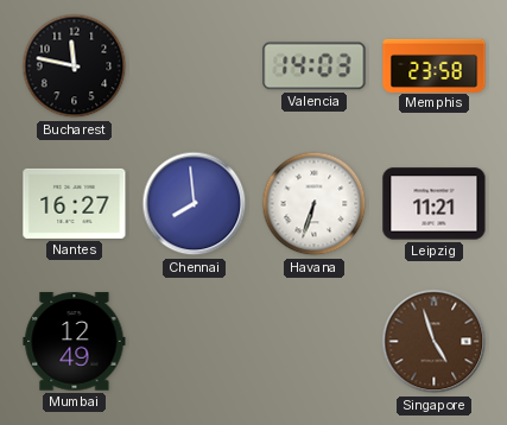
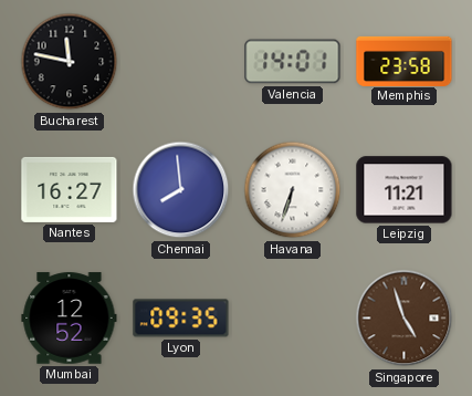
Valencia: 14:03 -> 14:01 (293, 62)
Mumbai: 12:49 -> 12:52 (70, 319)
Lyon: none -> 09:35 (181, 319)
